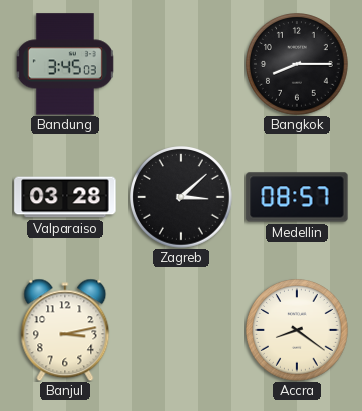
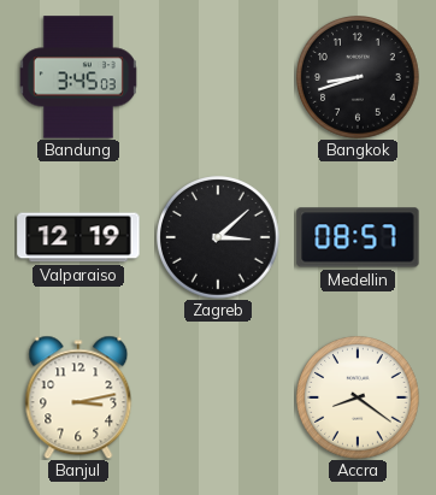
Bangkok: 8:15 -> 8:42 (359, 78)
Valparaiso: 03:28 -> 12:19 (78, 237)
